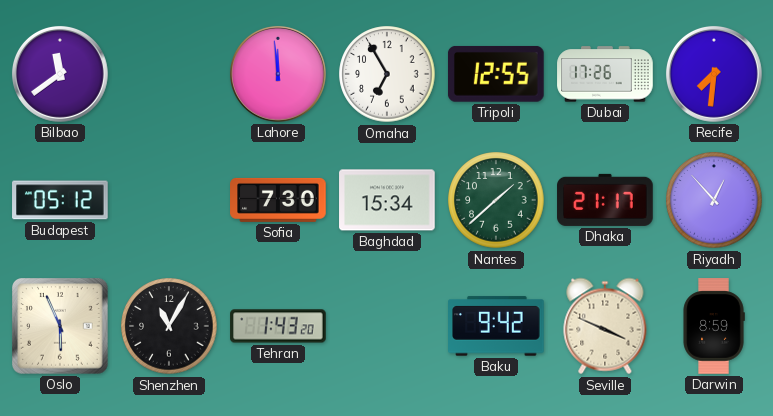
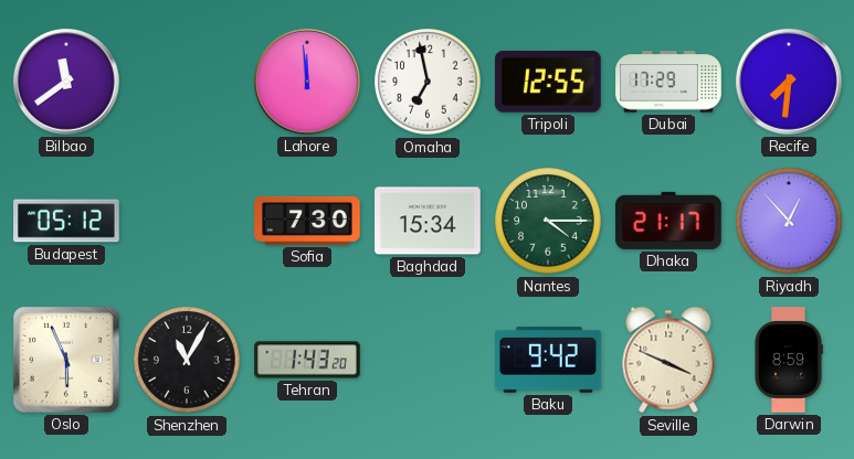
Omaha: 6:55 -> 6:58 (428, 82)
Dubai: 17:26 -> 17:29 (668, 82)
Nantes: 1:38 -> 4:15 (548, 221)
